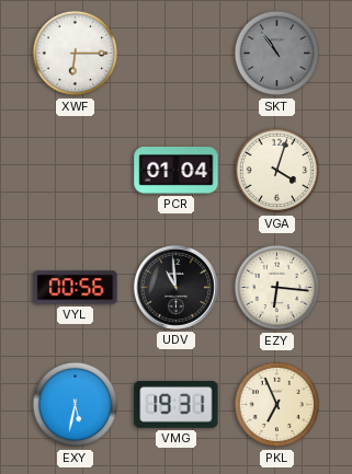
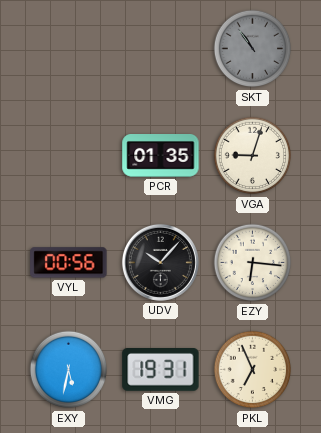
XWF: 6:15 -> none (76, 54)
PCR: 01:04 -> 01:35 (161, 156)
VGA: 4:03 -> 9:03 (253, 156)
UDV: 10:59 -> 10:07 (160, 262)
